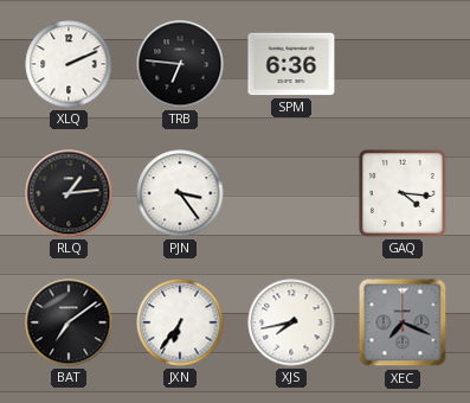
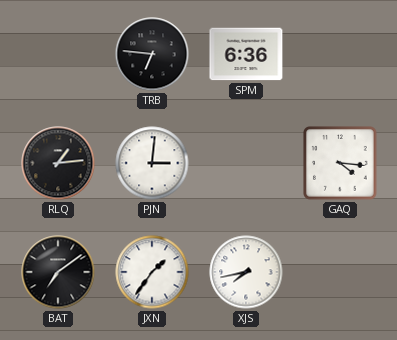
XLQ: 2:11 -> none (69, 64)
PJN: 3:24 -> 3:01 (152, 163)
JXN: 6:36 -> 1:36 (152, 272)
XEC: 7:19 -> none (403, 322)
